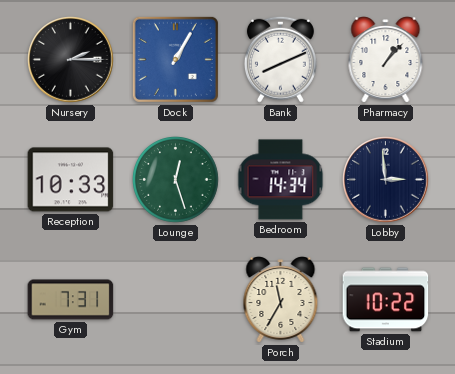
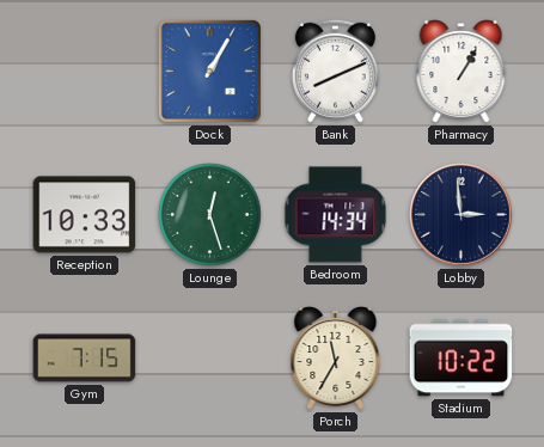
Nursery: 2:15 -> none (71, 60)
Pharmacy: 1:07 -> 1:05 (462, 72)
Gym: 7:31 -> 7:15 (85, 359)
